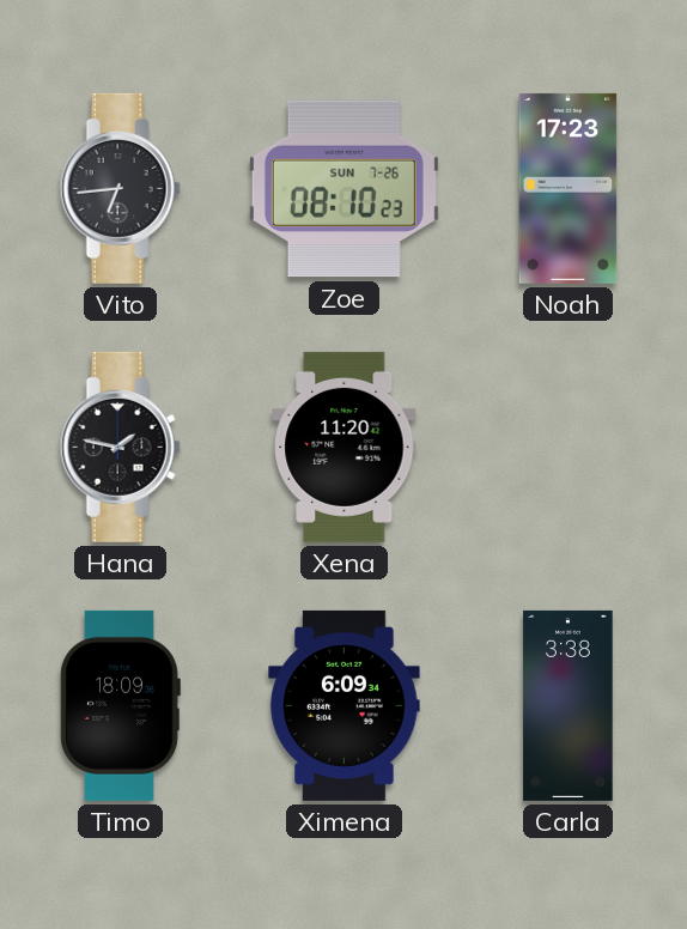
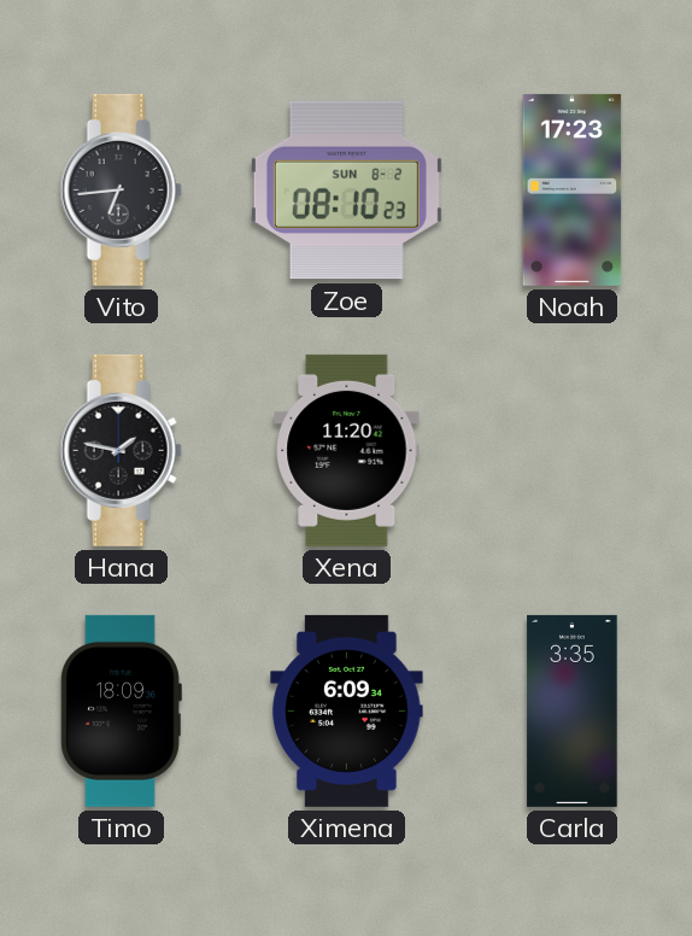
Zoe date: SUN 7-26 -> SUN 8-2 (346, 191)
Carla: 3:38 -> 3:35 (573, 710)
